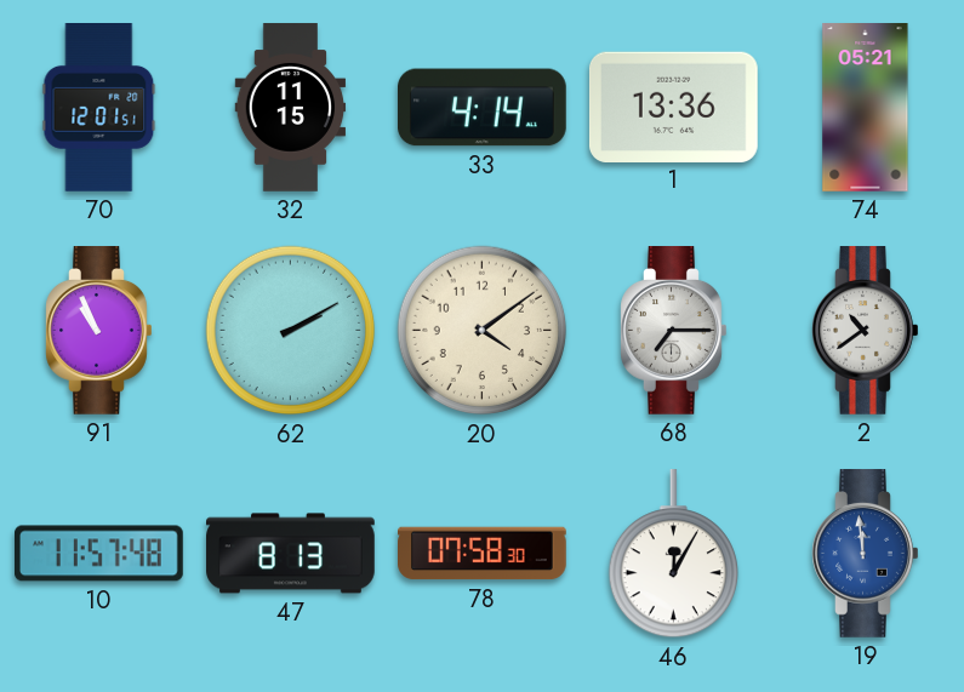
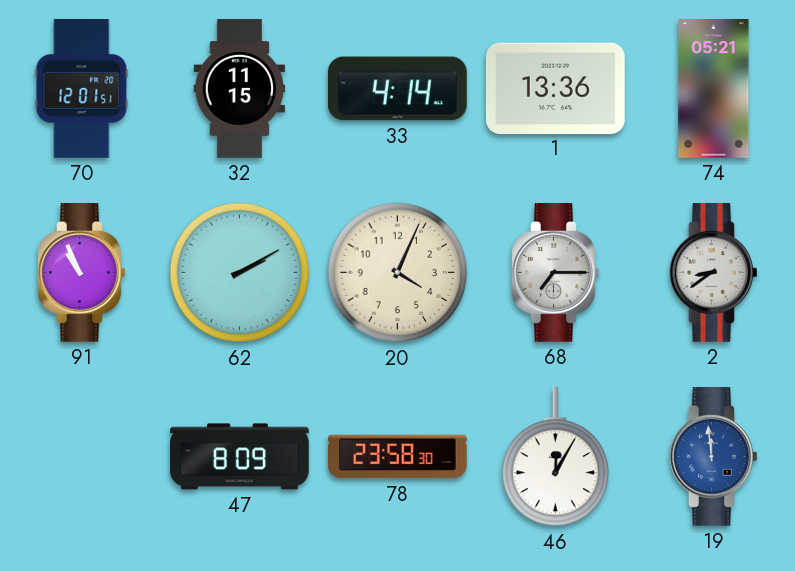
20: 4:09 -> 4:04 (398, 273)
2: 10:39 -> 8:39 (714, 273)
10: 11:57 -> none (99, 554)
47: 8:13 -> 8:09 (240, 457)
78: 07:58 -> 23:58 (398, 457)
